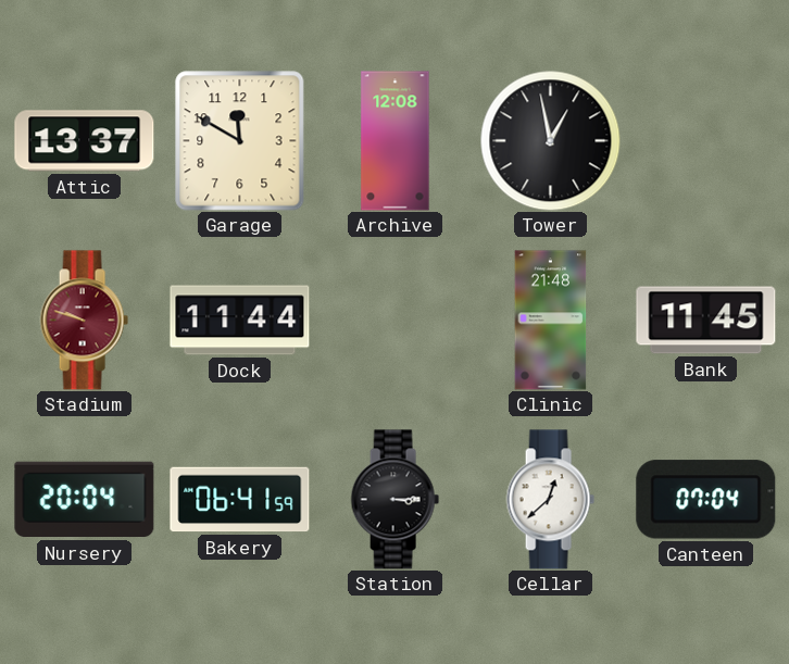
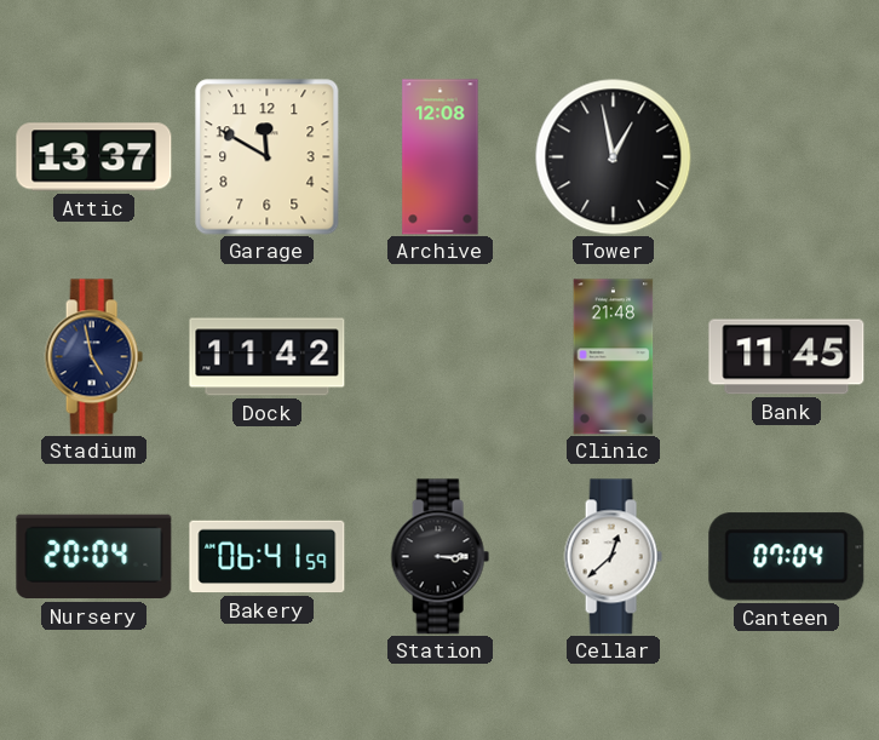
Stadium: 9:48 -> 4:58 (93, 357)
Stadium dial: burgundy -> navy (93, 357)
Dock: 11:44 -> 11:42 (268, 357)
